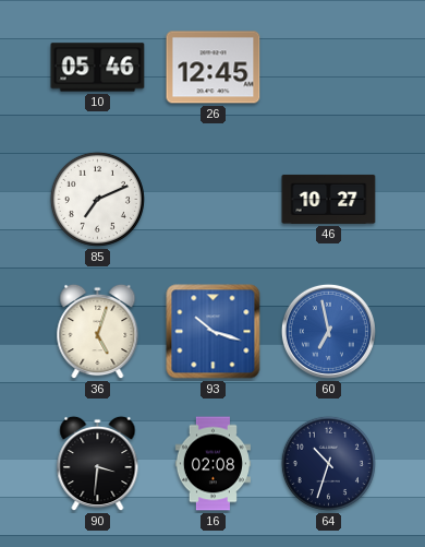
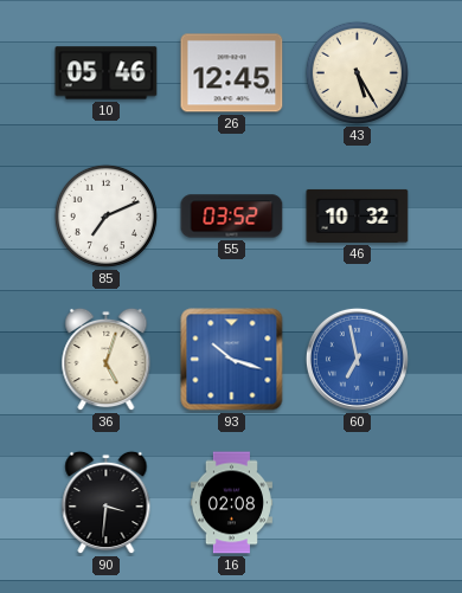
43: none -> 5:25 (357, 72)
55: none -> 03:52 (232, 217)
46: 10:27 -> 10:32 (358, 215)
64: 10:33 -> none (328, 463)
